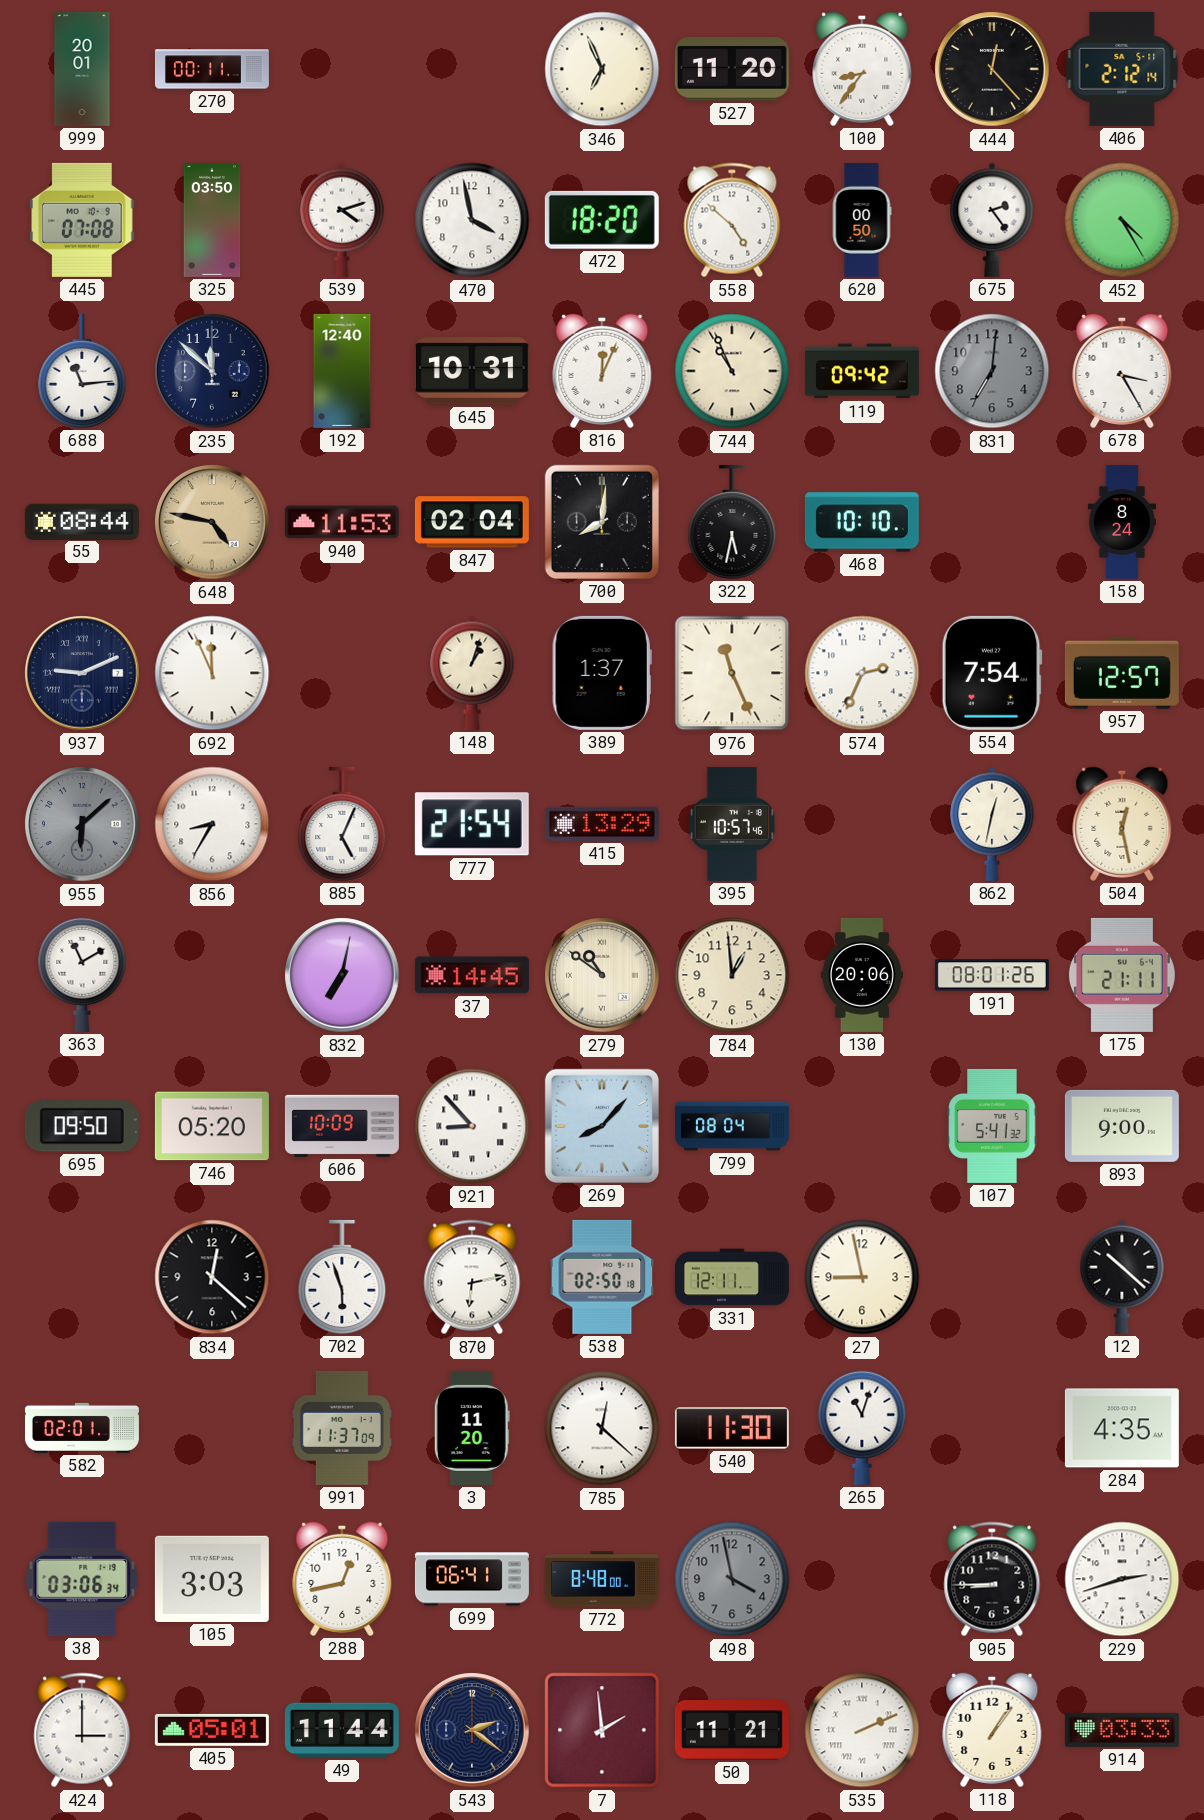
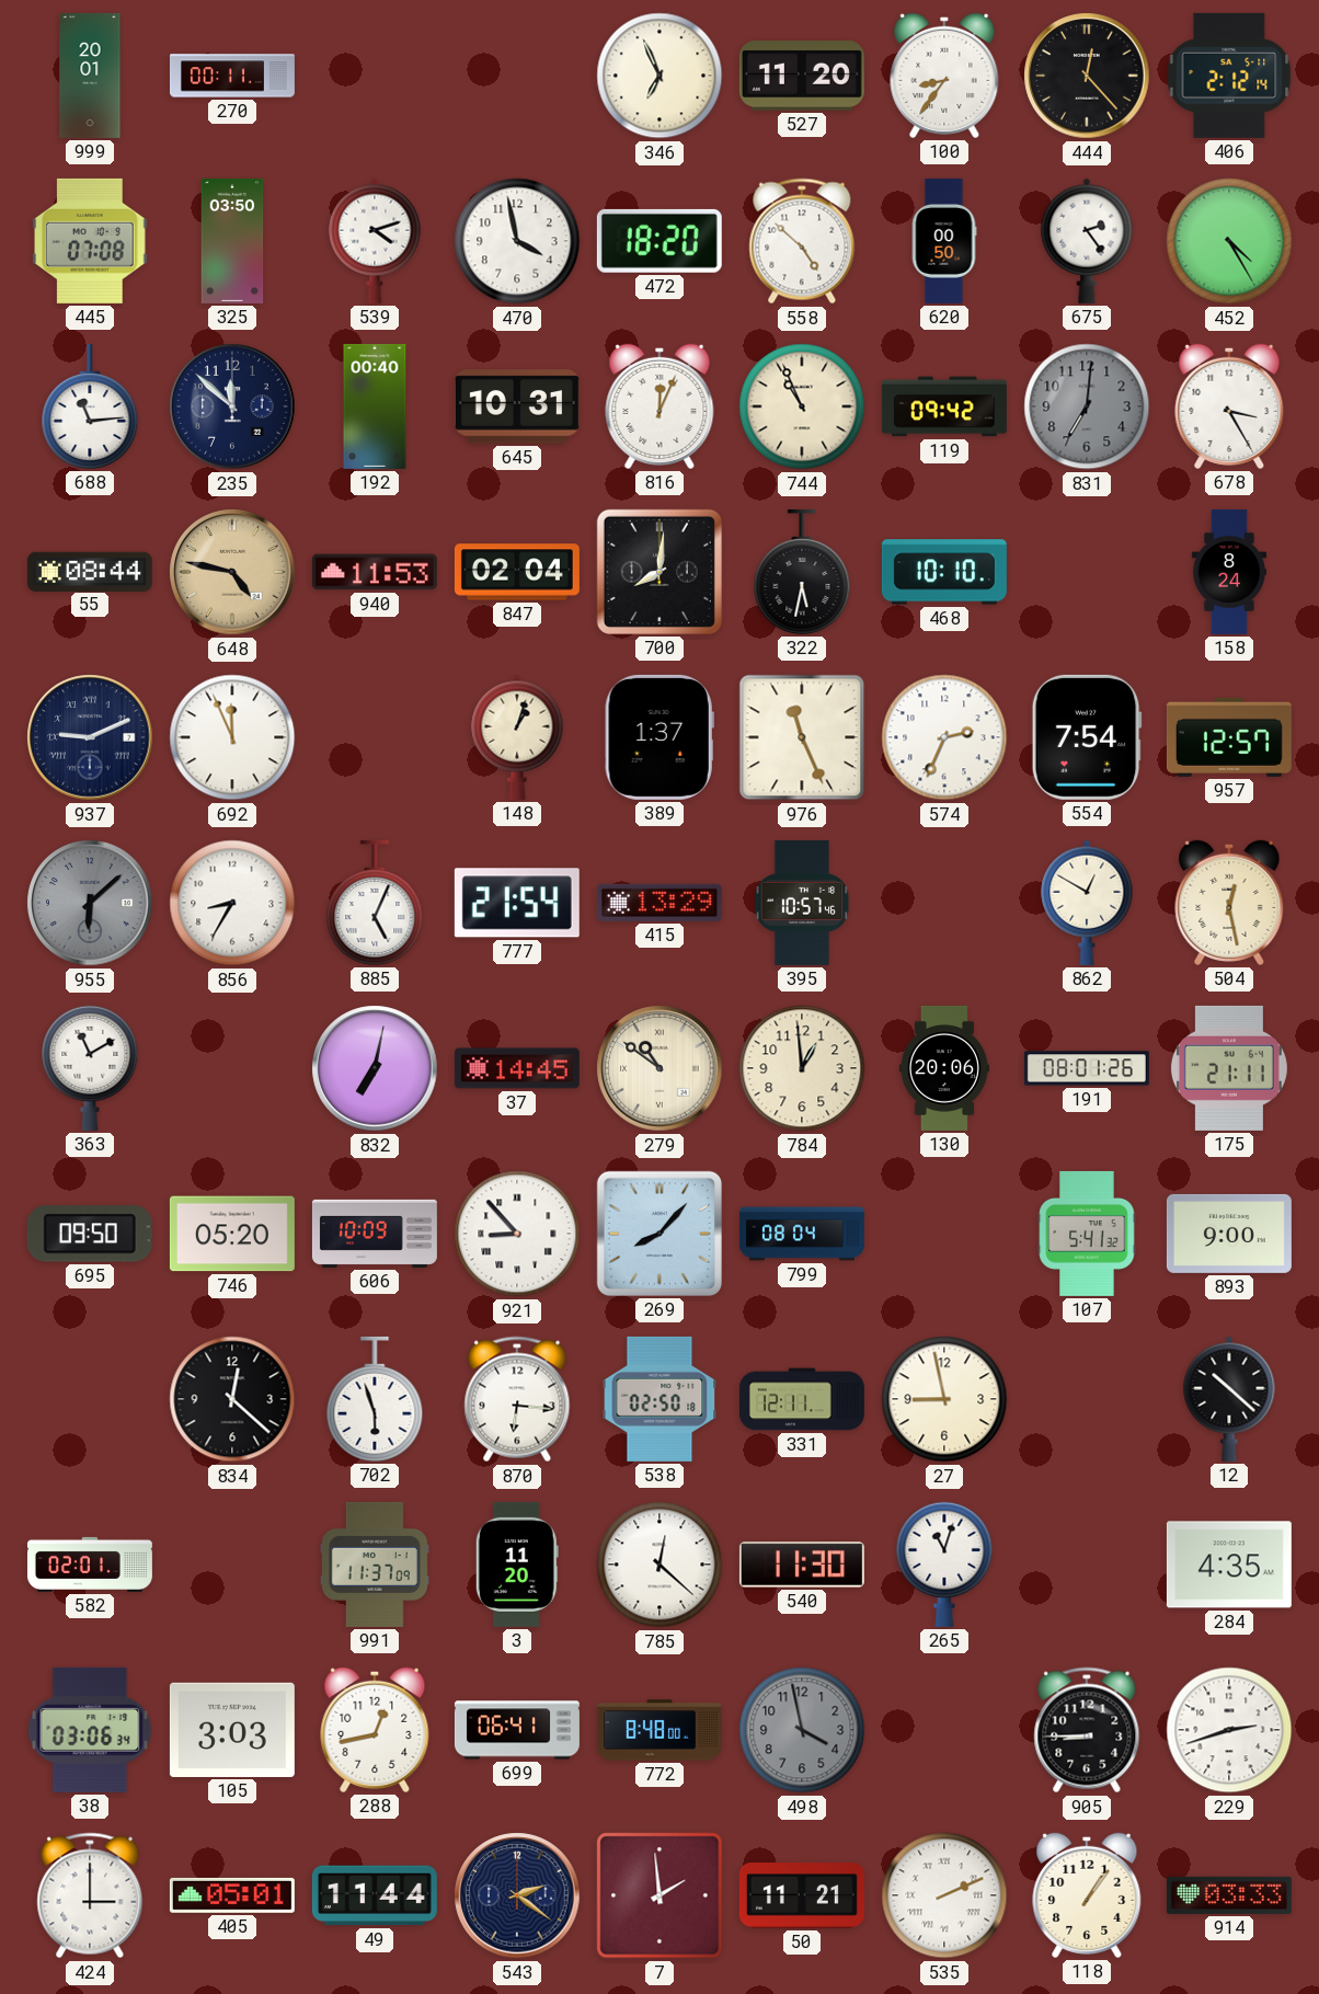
192: 12:40 -> 00:40 (375, 406)
862: 12:32 -> 12:50 (1087, 903)
870: 6:13 -> 6:16 (517, 1399)
